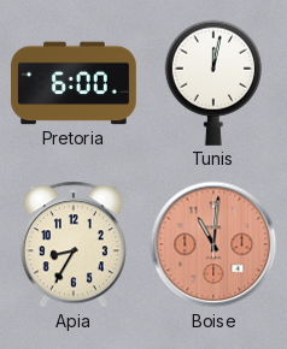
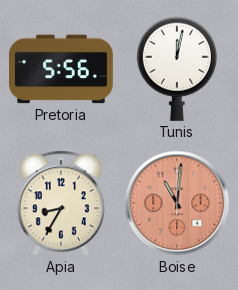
Pretoria: 6:00 -> 5:56 (62, 69)
